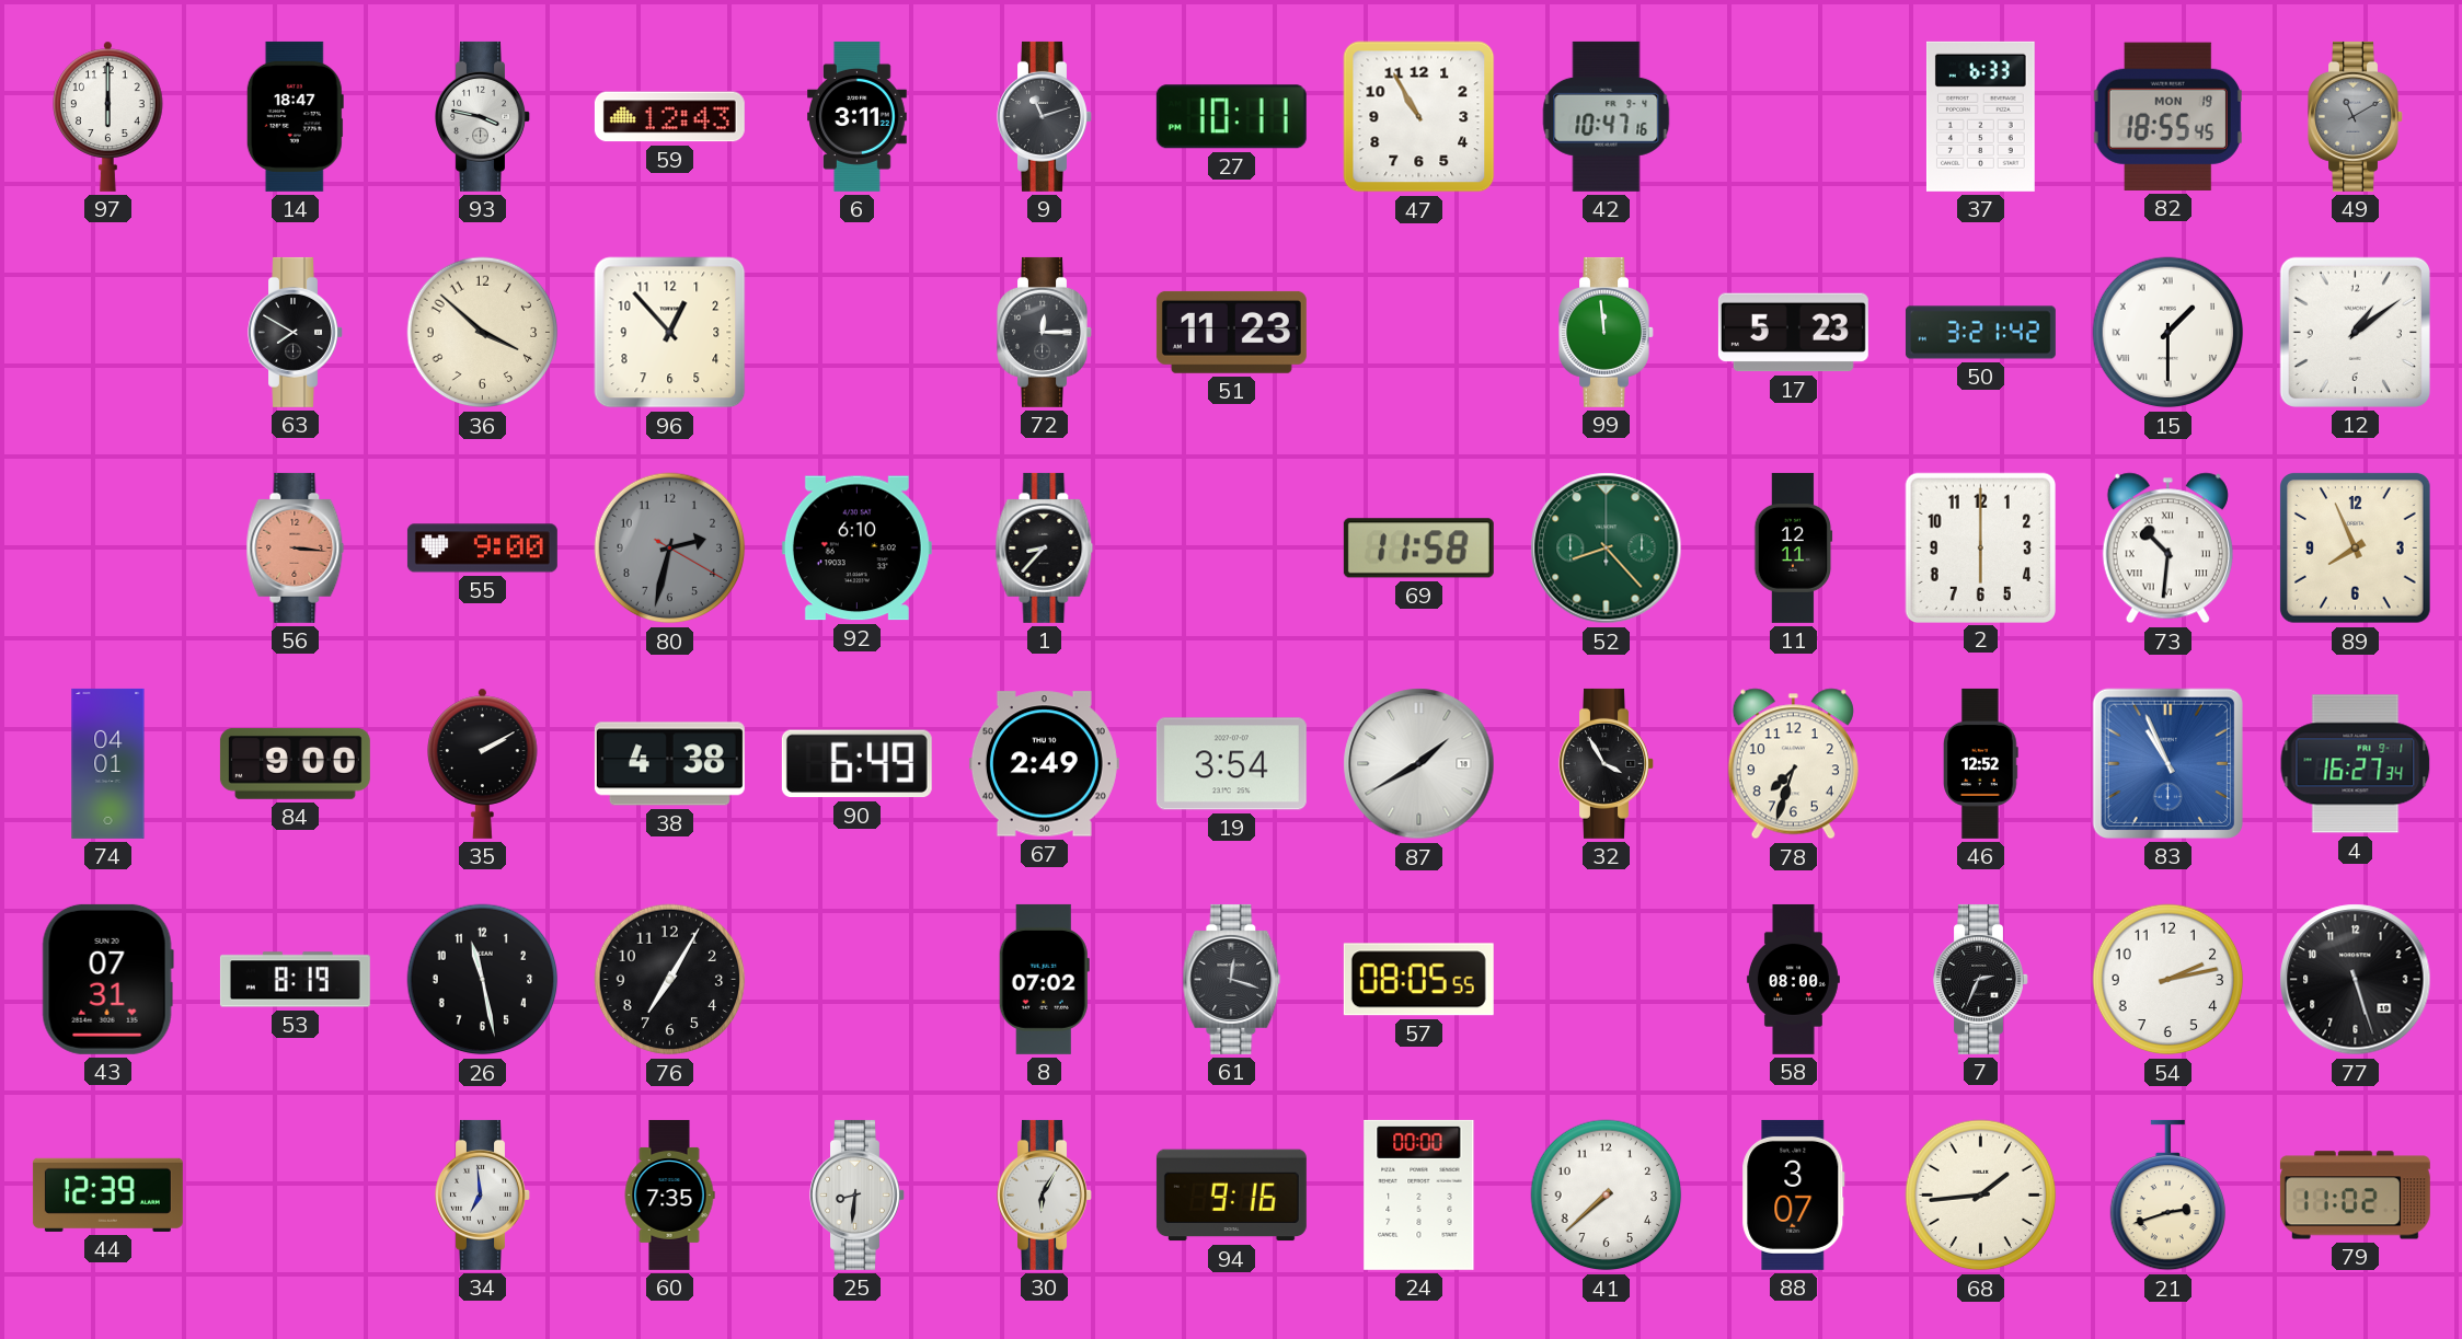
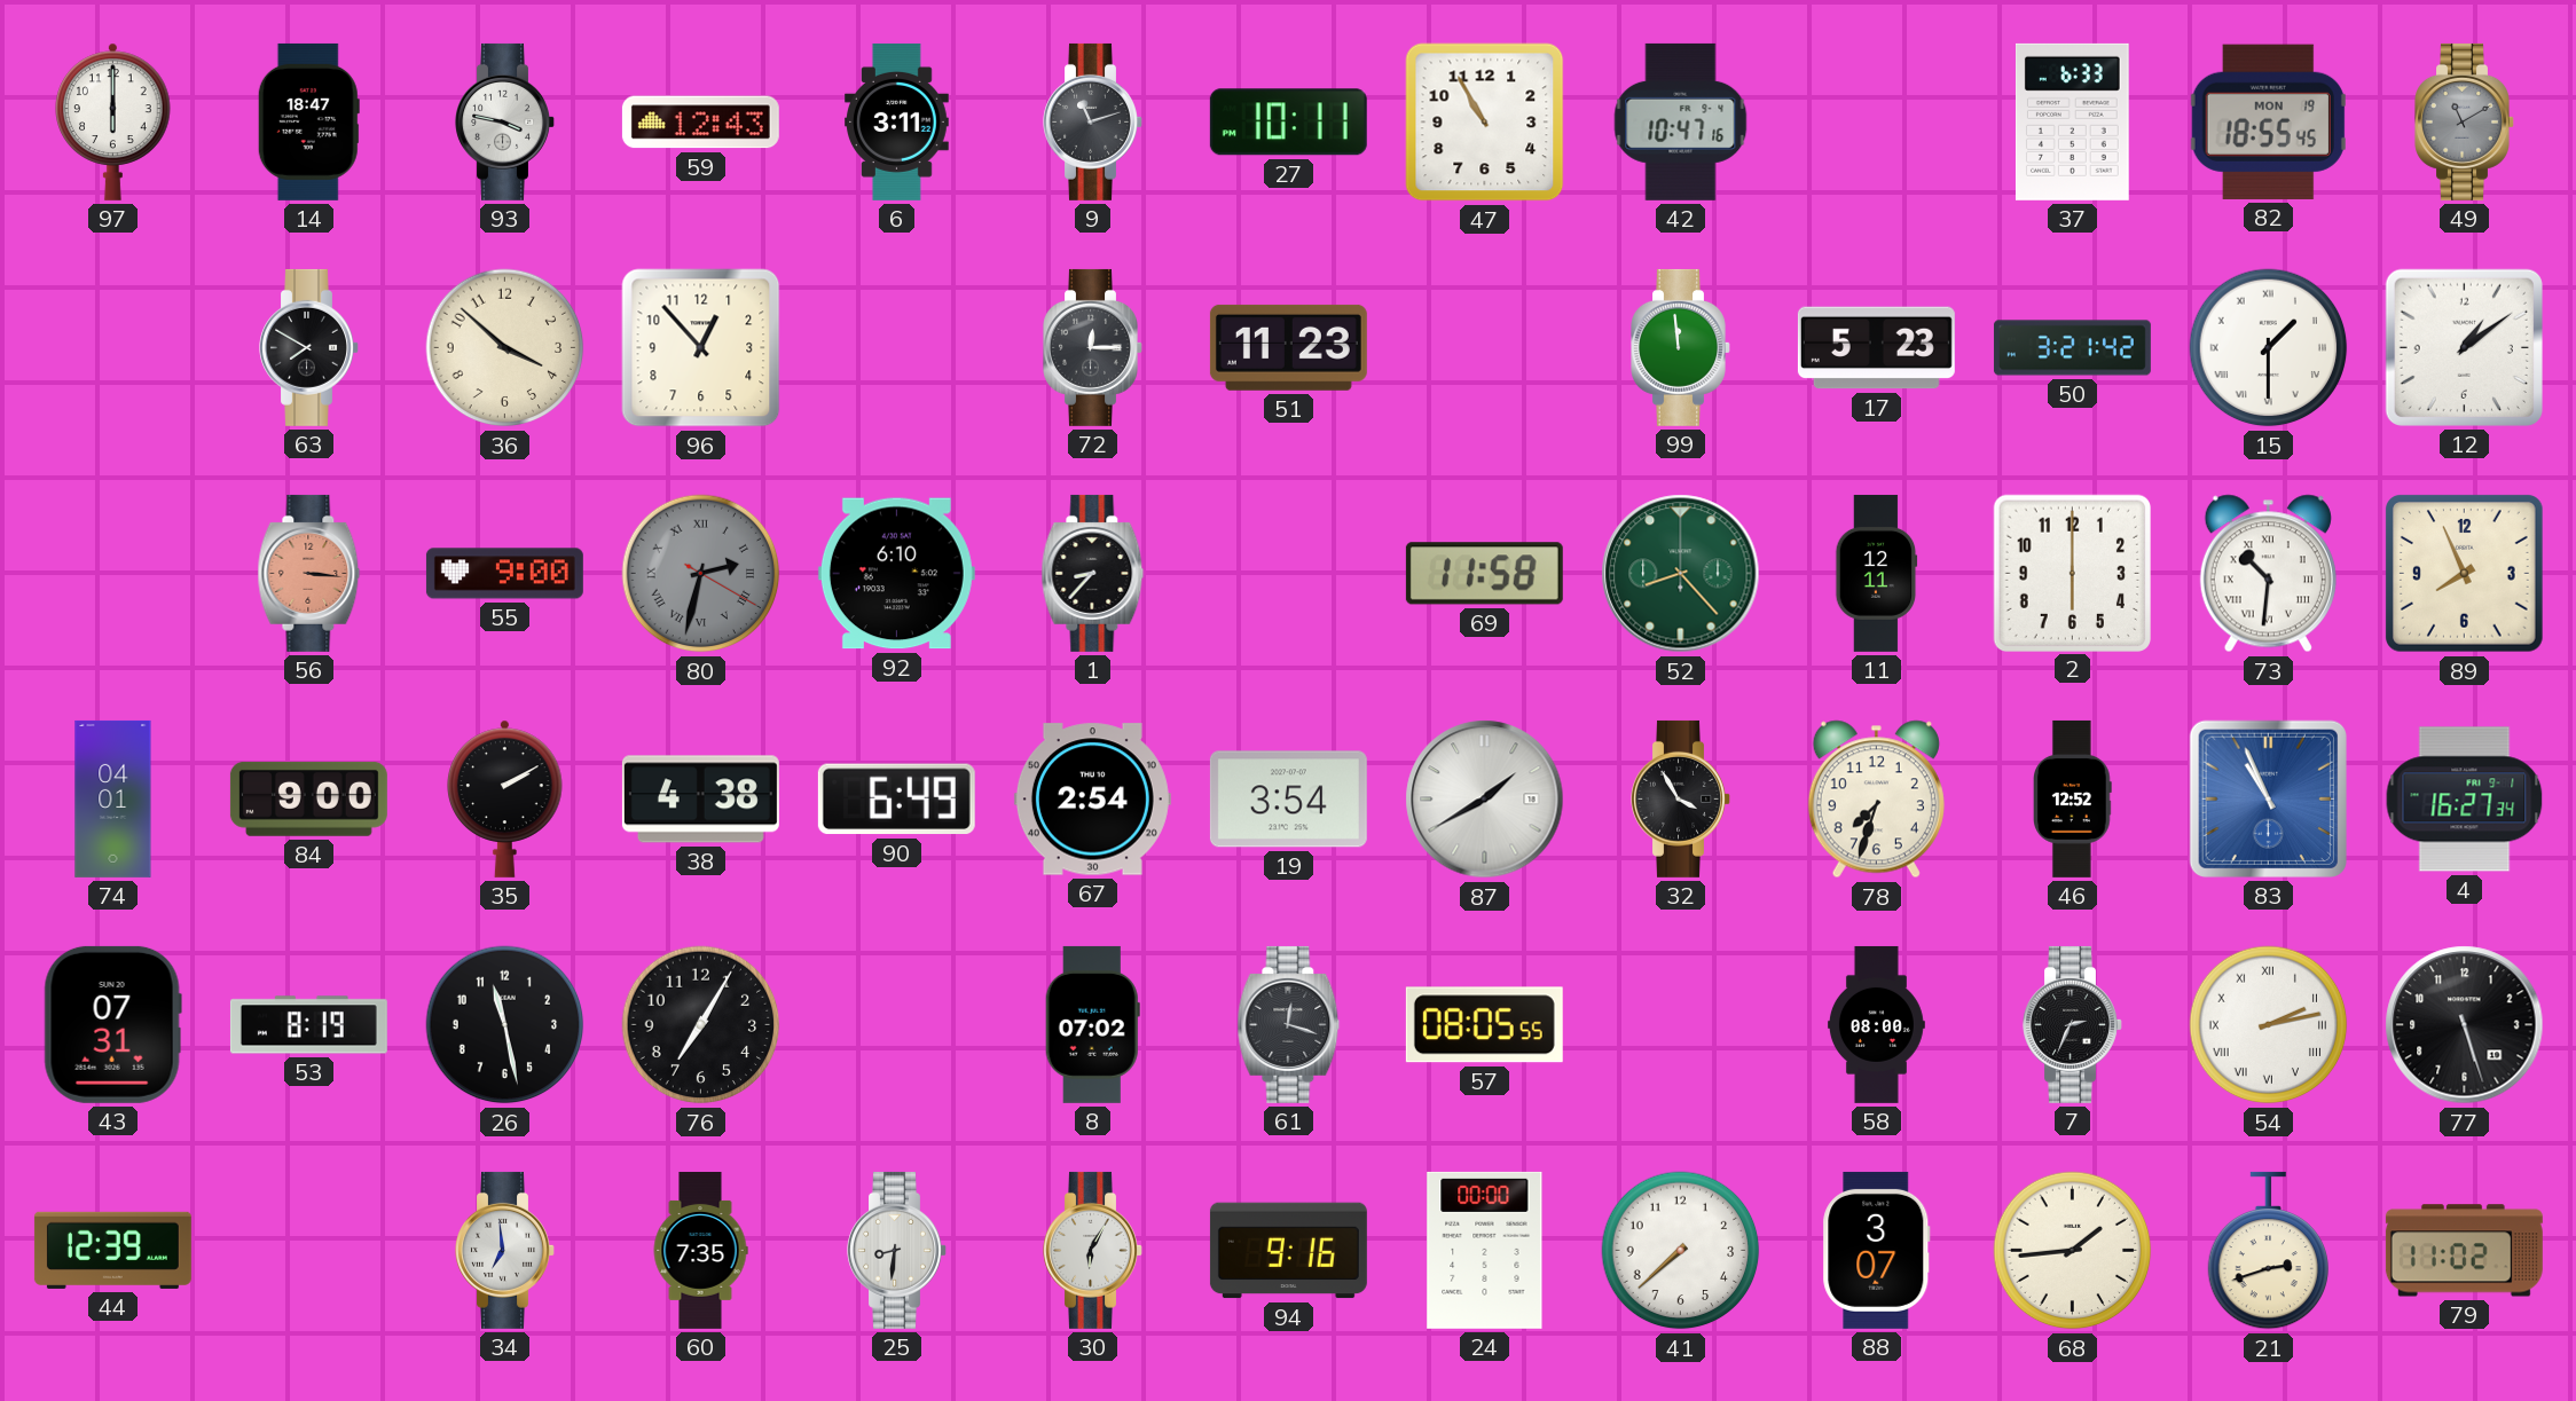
80 numerals: Arabic -> Roman (701, 574)
67: 2:49 -> 2:54 (1092, 800)
54 numerals: Arabic -> Roman (2269, 1025)
